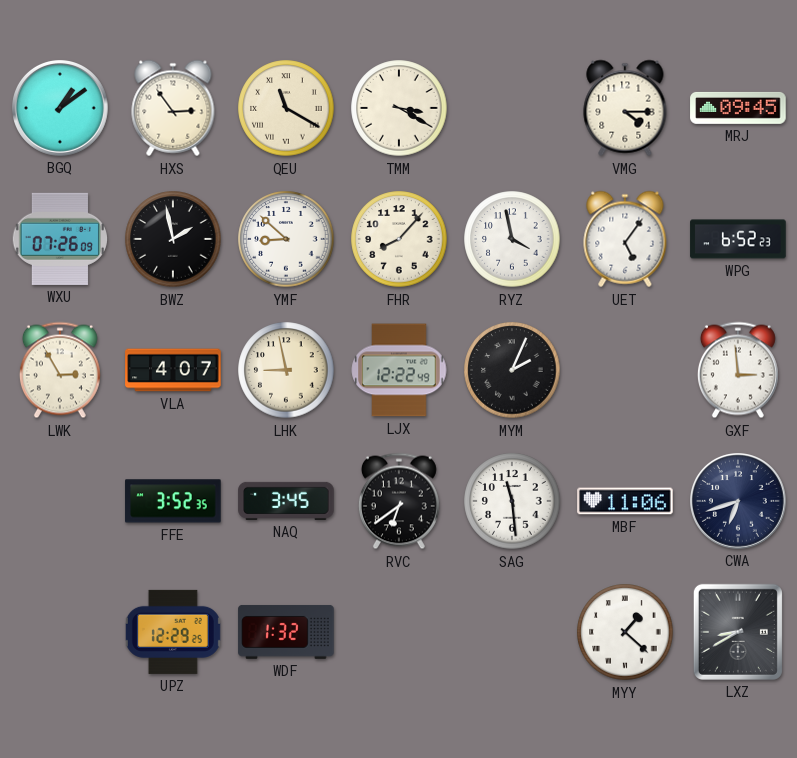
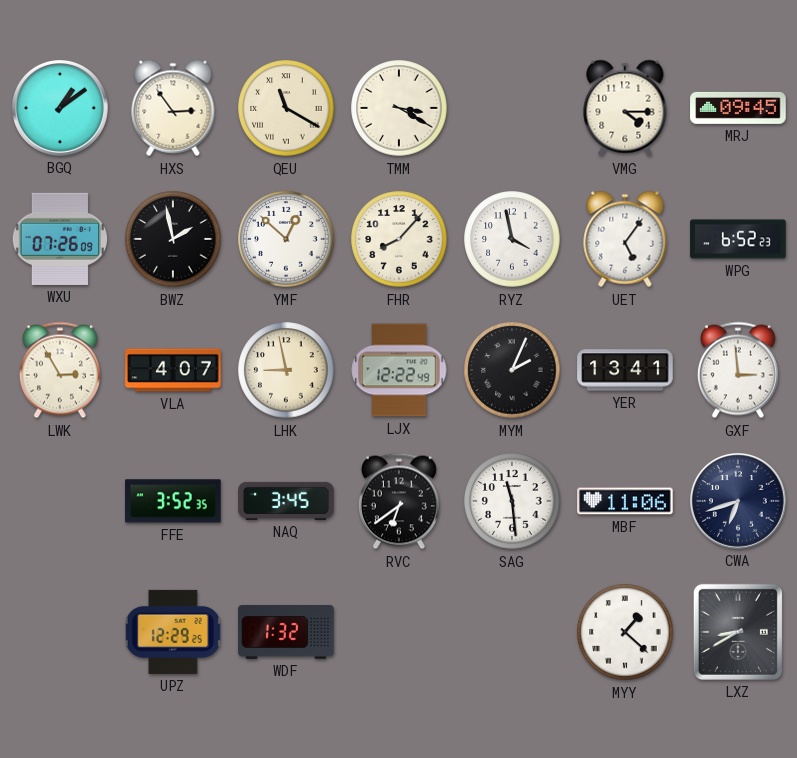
YMF: 8:52 -> 12:52 (286, 239)
YER: none -> 13:41 (625, 370)
